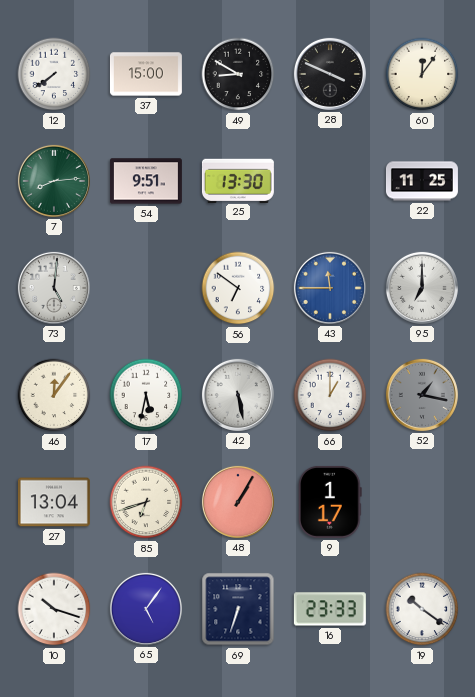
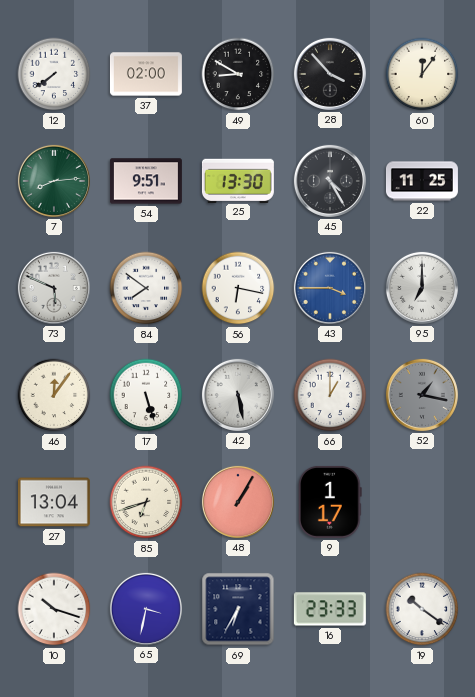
37: 15:00 -> 02:00 (146, 74)
28: 3:49 -> 3:53 (330, 74)
45: none -> 4:25 (330, 181)
73: 5:01 -> 5:49 (54, 288)
84: none -> 7:51 (146, 288)
56: 6:51 -> 6:17 (238, 288)
43: 11:45 -> 3:45 (330, 288)
17: 5:32 -> 5:27 (146, 395)
65: 5:06 -> 3:32 (146, 609)
69: 6:33 -> 6:35 (238, 609)
